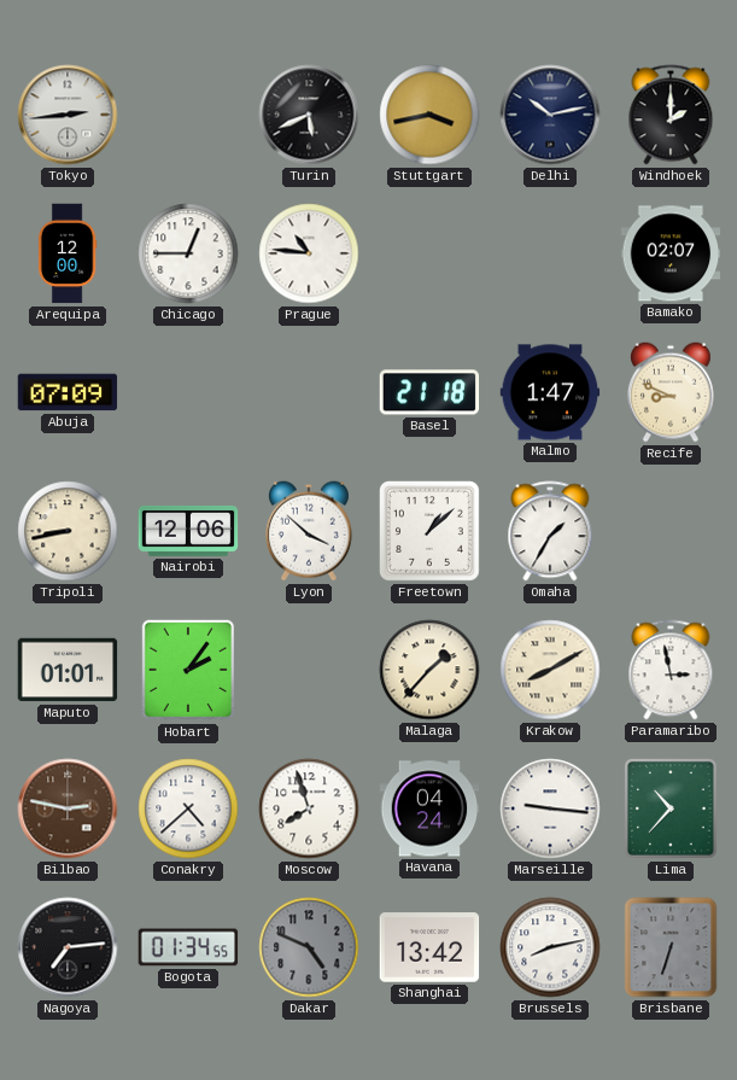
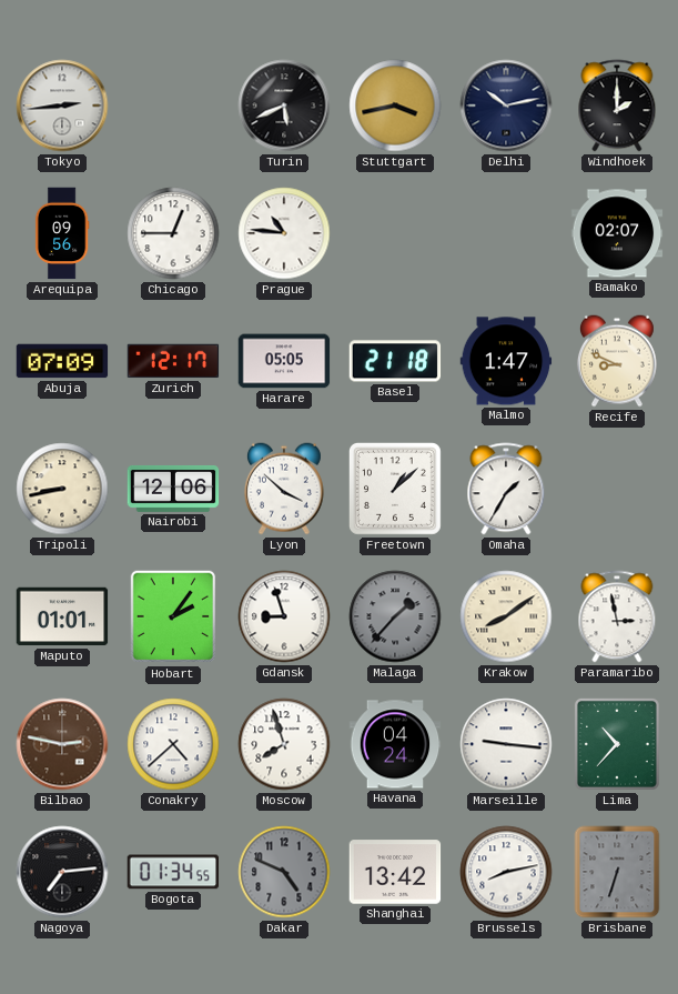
Arequipa: 12:00 -> 09:56 (62, 233)
Zurich: none -> 12:17 (173, 361)
Harare: none -> 05:05 (284, 361)
Gdansk: none -> 8:57 (284, 616)
Malaga dial: cream -> grey (395, 616)
Krakow: 8:10 -> 8:09 (506, 616)
